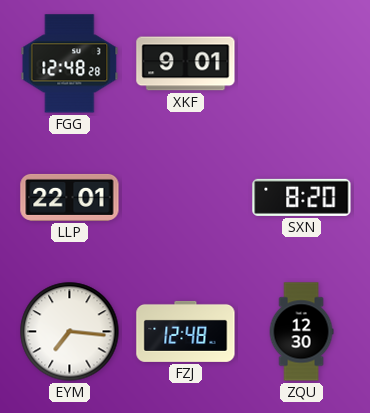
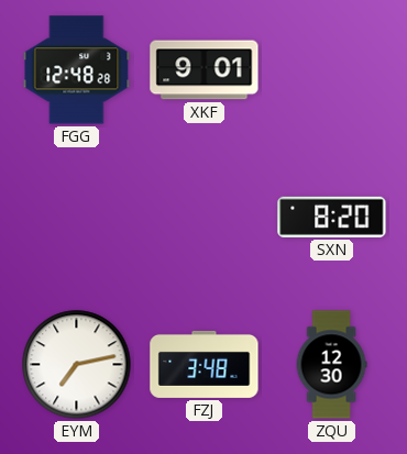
LLP: 22:01 -> none (70, 197)
EYM: 7:16 -> 7:13 (77, 365)
FZJ: 12:48 -> 3:48 (205, 364)
